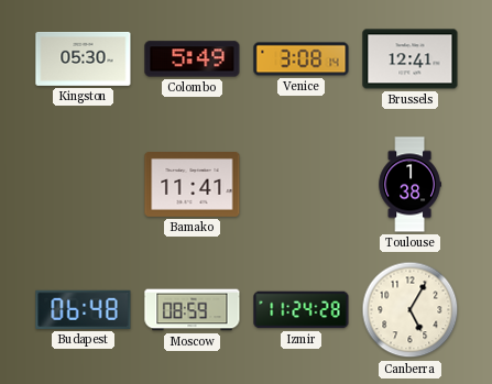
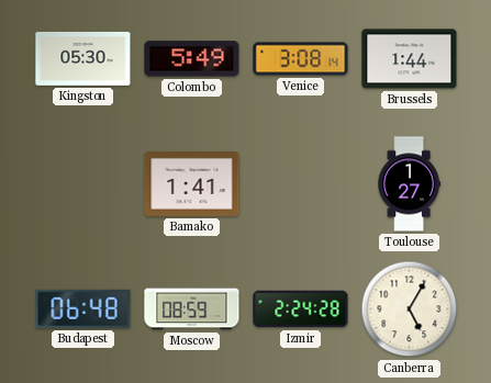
Brussels: 12:41 -> 1:44 (410, 59)
Bamako: 11:41 -> 1:41 (192, 184)
Toulouse: 1:38 -> 1:27 (409, 184)
Izmir: 11:24 -> 2:24 (301, 309)
